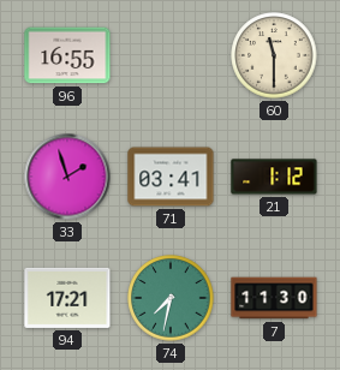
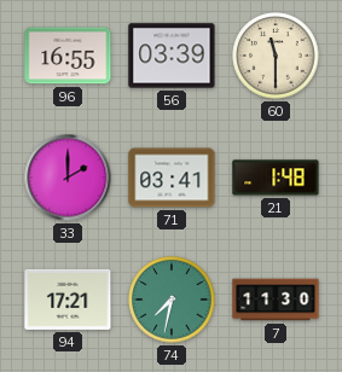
56: none -> 03:39 (172, 56)
33: 1:57 -> 2:00 (68, 178)
21: 1:12 -> 1:48 (276, 178)
